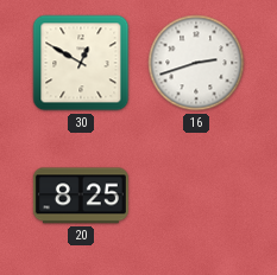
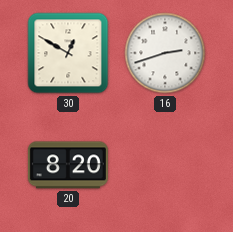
20: 8:25 -> 8:20 (68, 165)
